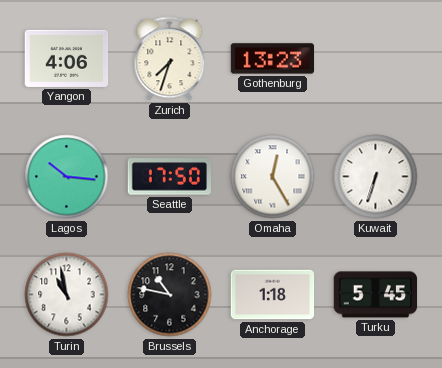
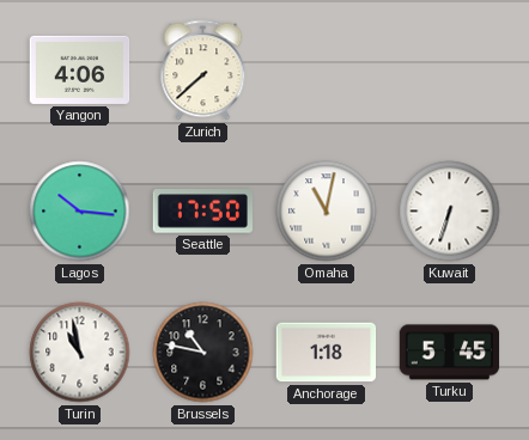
Zurich: 7:33 -> 7:38 (203, 71)
Gothenburg: 13:23 -> none (273, 59)
Omaha: 12:25 -> 11:02 (327, 212)
